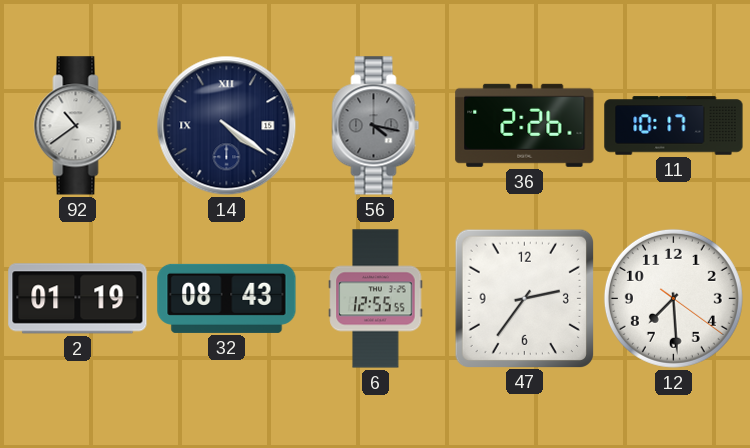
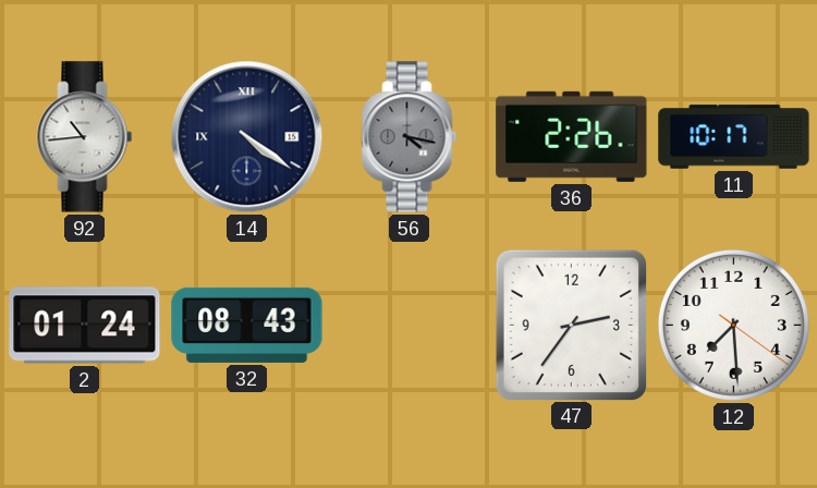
92: 10:39 -> 10:44 (85, 137)
2: 01:19 -> 01:24 (85, 326)
6: 12:55 -> none (376, 299)
